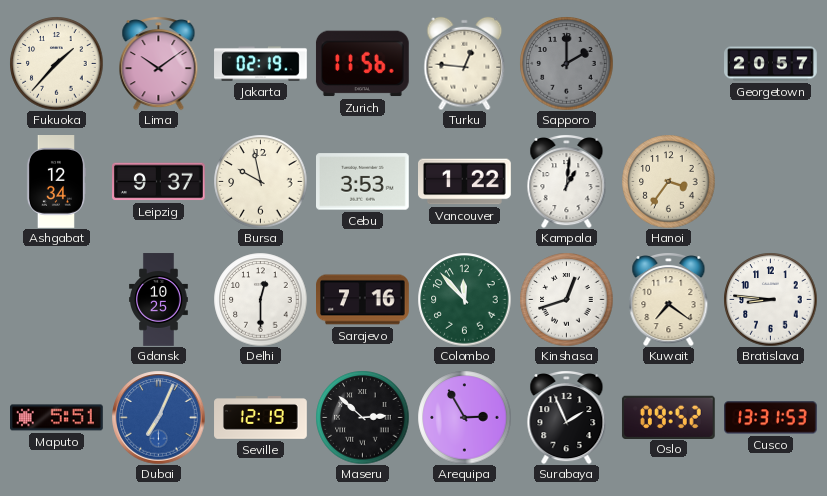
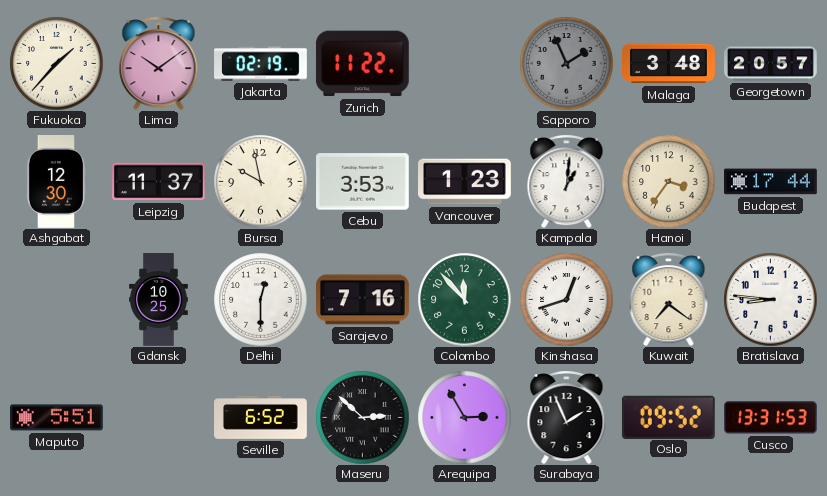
Zurich: 11:56 -> 11:22 (362, 64)
Turku: 12:46 -> none (465, 63)
Sapporo: 2:00 -> 1:56 (566, 63)
Malaga: none -> 3:48 (669, 64)
Ashgabat: 12:34 -> 12:30 (55, 182)
Leipzig: 9:37 -> 11:37 (159, 182)
Vancouver: 1:22 -> 1:23 (465, 182)
Budapest: none -> 17:44 (771, 182)
Dubai: 7:04 -> none (158, 417)
Seville: 12:19 -> 6:52 (261, 418)
